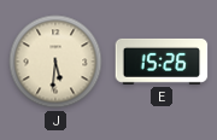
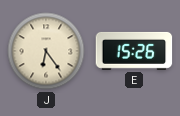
J: 5:31 -> 6:24 (46, 51)
